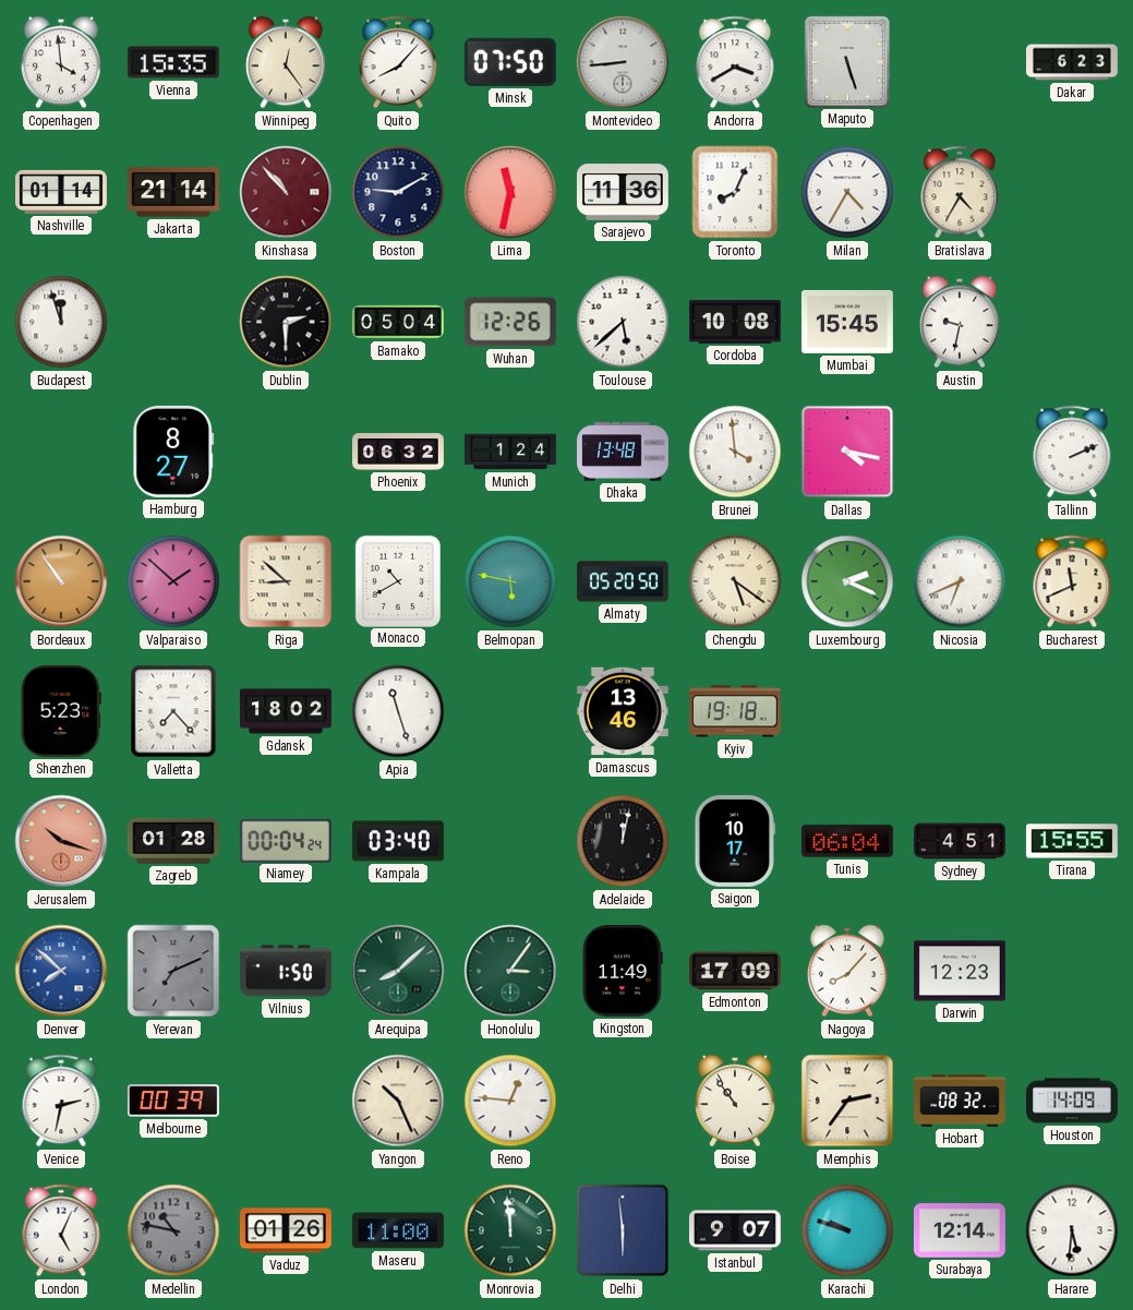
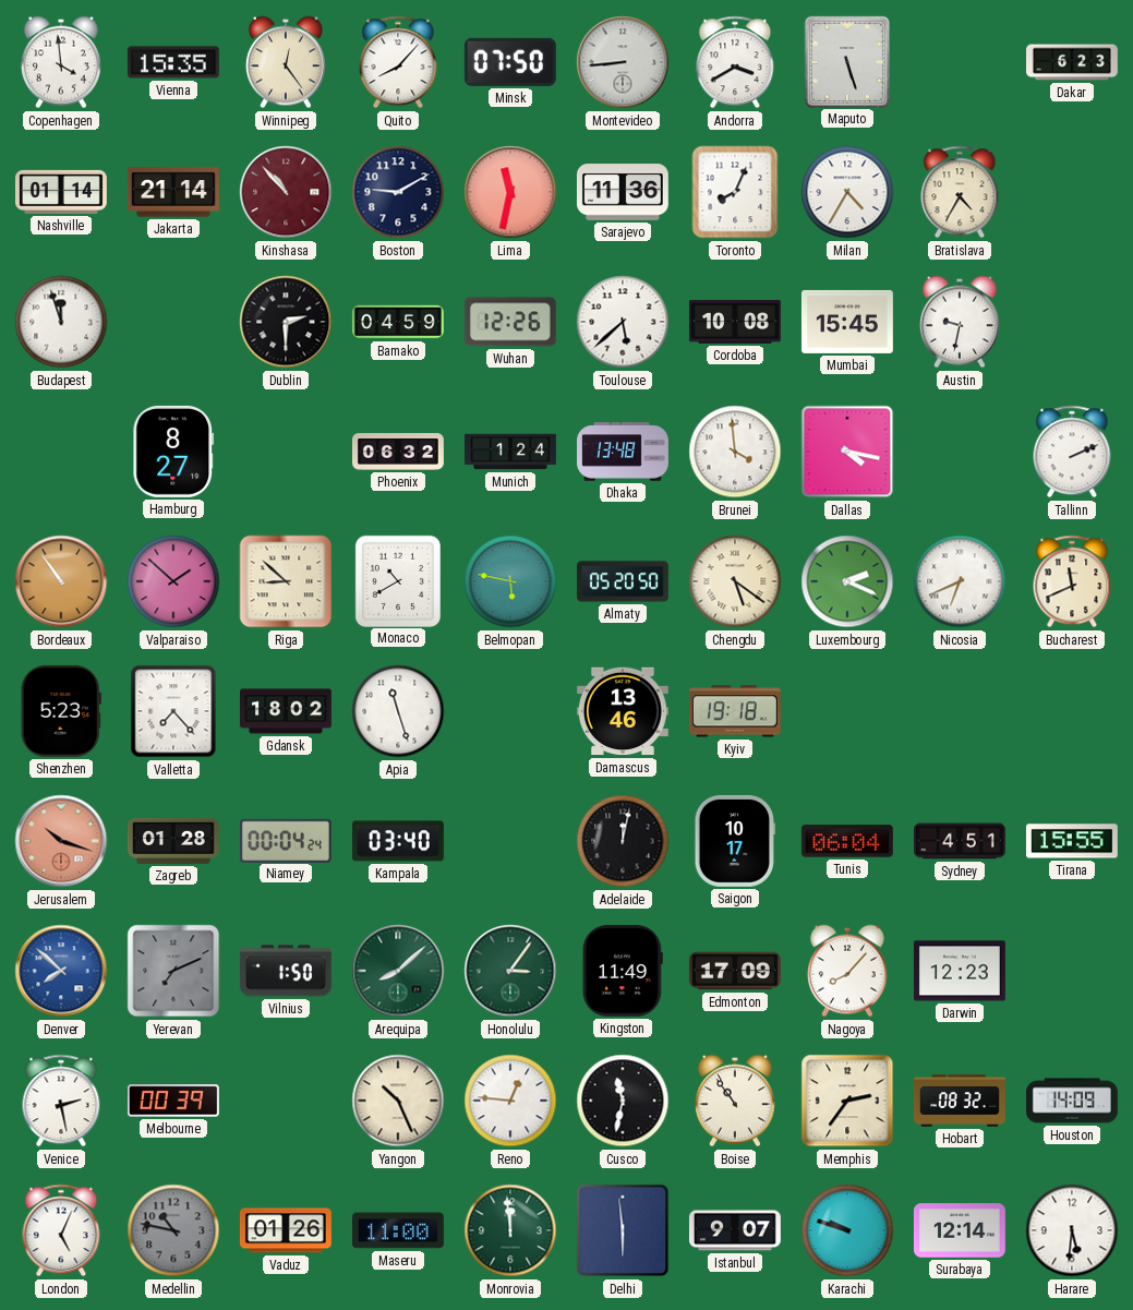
Bamako: 05:04 -> 04:59 (398, 322)
Venice: 2:32 -> 2:28 (61, 1101)
Cusco: none -> 11:32 (623, 1101)
